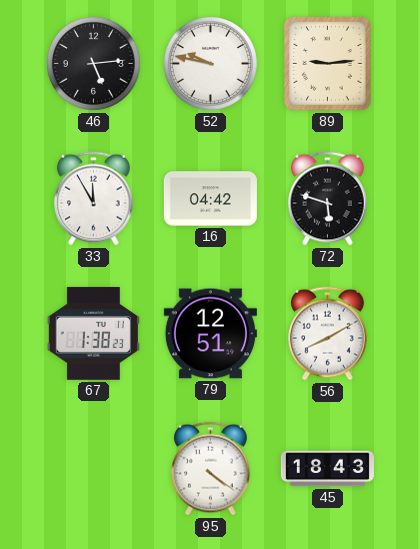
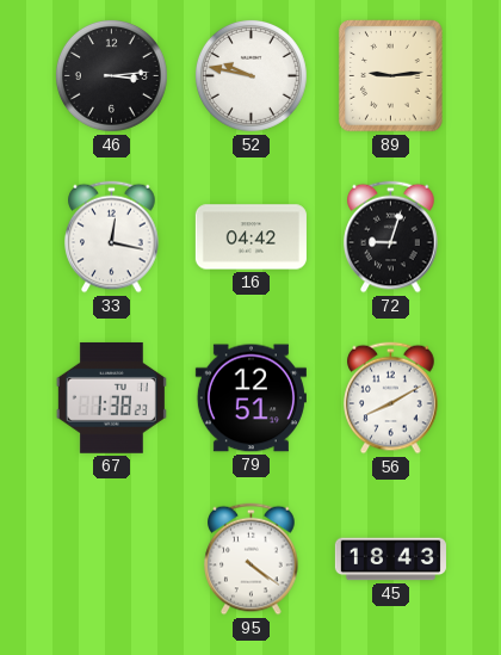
46: 5:14 -> 3:14 (111, 75)
33: 11:55 -> 12:17 (112, 237)
72: 5:48 -> 9:03 (391, 237)
